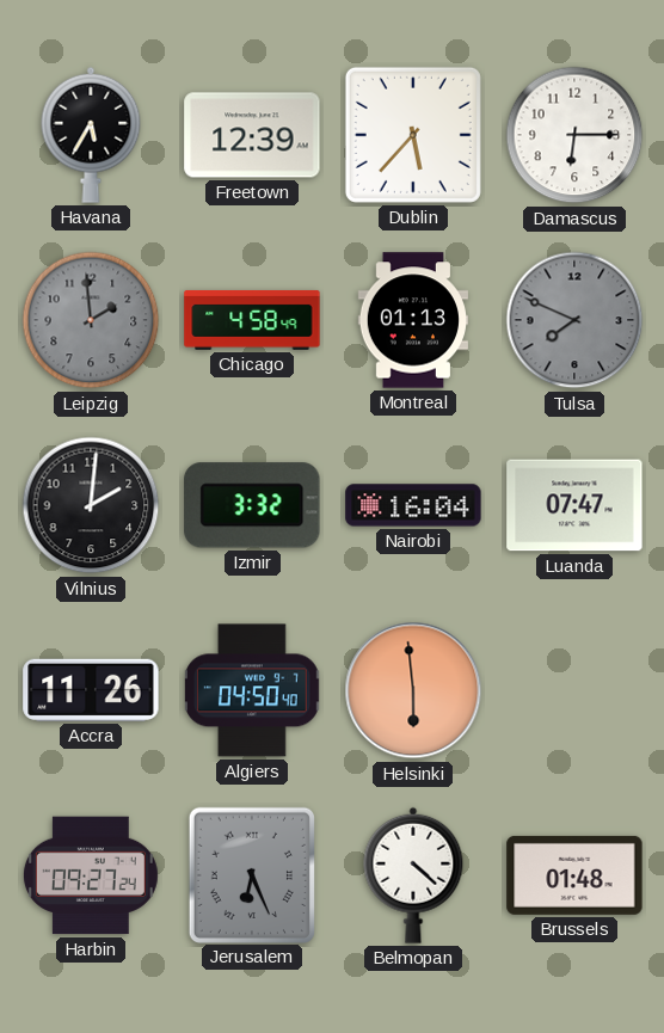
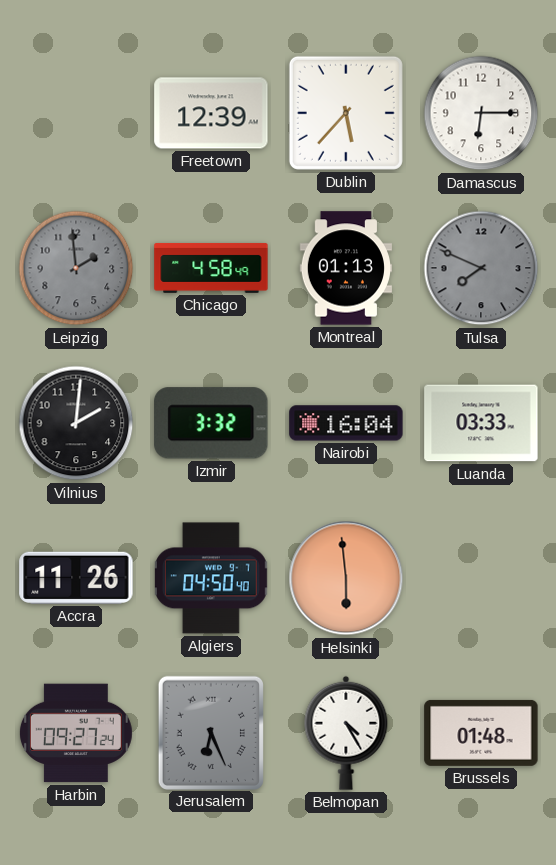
Havana: 5:35 -> none (91, 135)
Luanda: 07:47 -> 03:33 (481, 423)
Belmopan: 4:22 -> 4:25 (346, 733)
